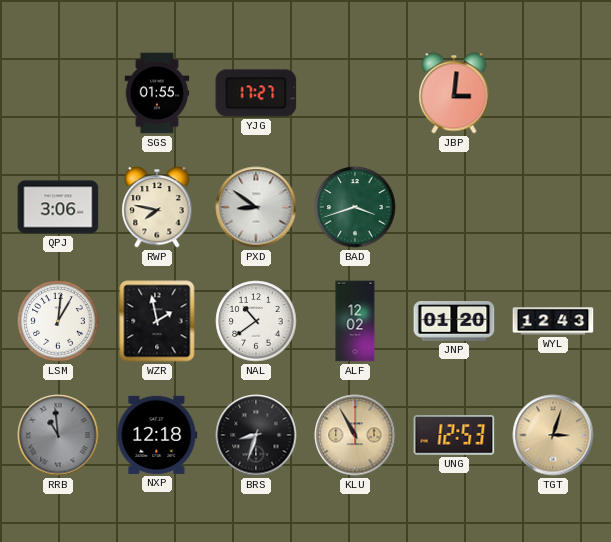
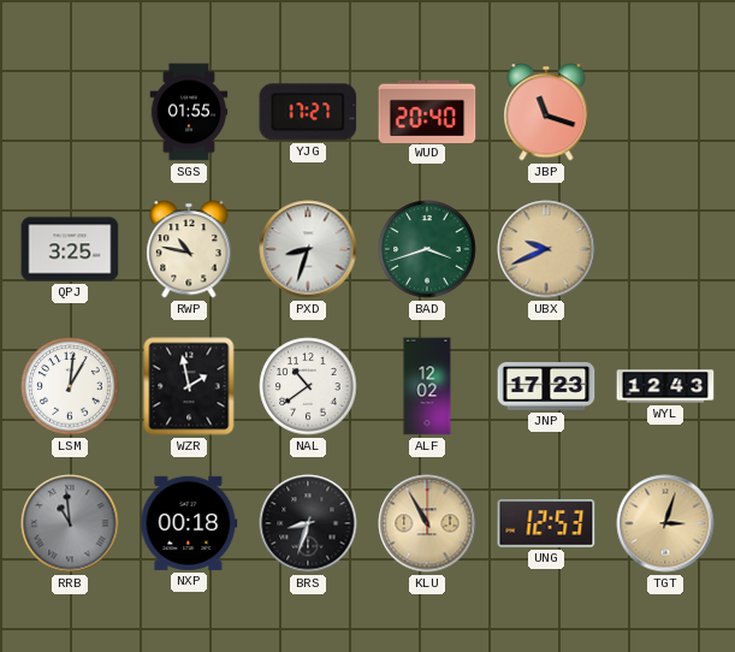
WUD: none -> 20:40 (427, 111)
JBP: 3:01 -> 11:18 (546, 112)
QPJ: 3:06 -> 3:25 (70, 249)
RWP: 7:47 -> 10:47 (189, 249)
PXD: 8:51 -> 8:33 (308, 249)
UBX: none -> 9:41 (546, 249)
JNP: 01:20 -> 17:23 (546, 387)
NXP: 12:18 -> 00:18 (189, 523)
